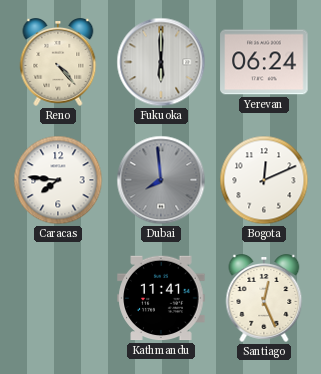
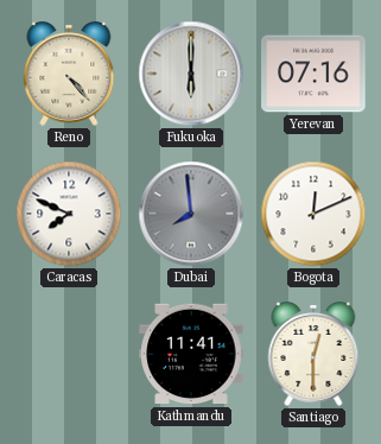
Yerevan: 06:24 -> 07:16 (313, 74)
Caracas: 7:46 -> 7:49 (69, 214)
Santiago: 12:26 -> 12:30 (313, 355)
